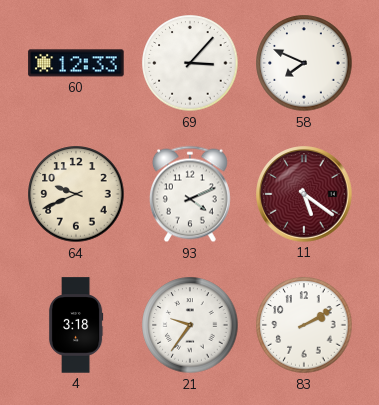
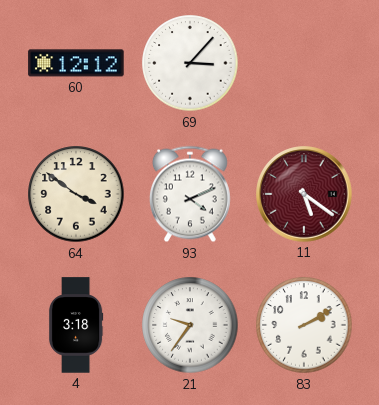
60: 12:33 -> 12:12 (76, 63)
58: 7:49 -> none (304, 63)
64: 9:41 -> 3:51 (76, 194)
